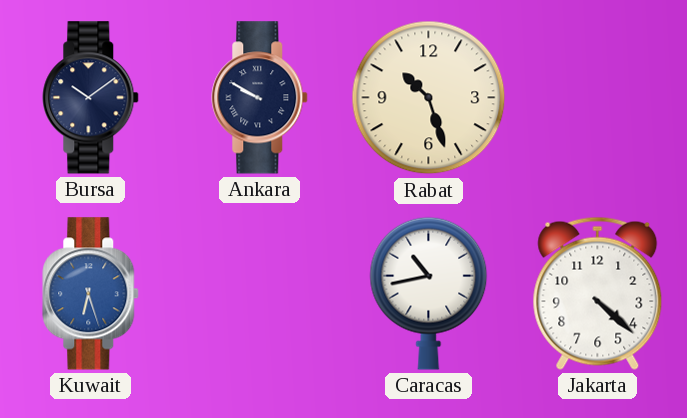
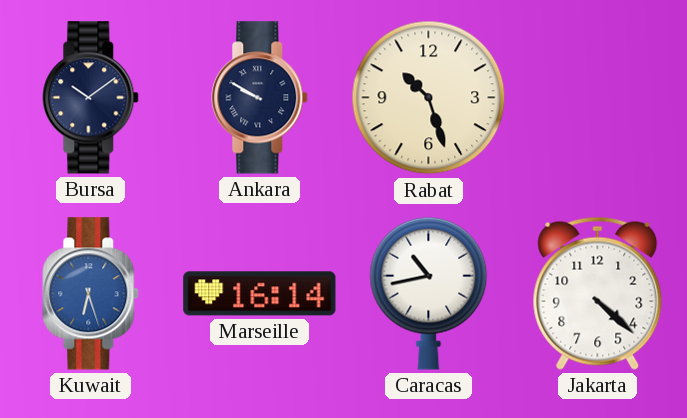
Marseille: none -> 16:14 (260, 294)
